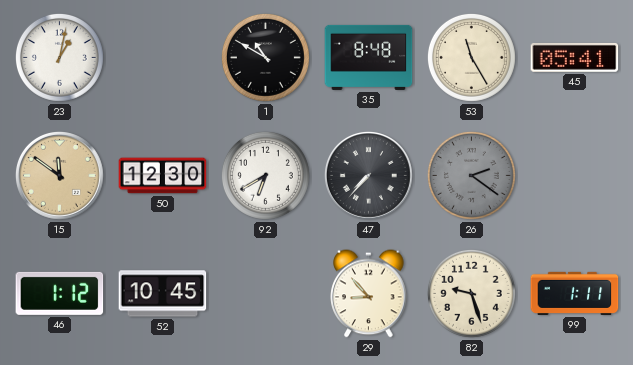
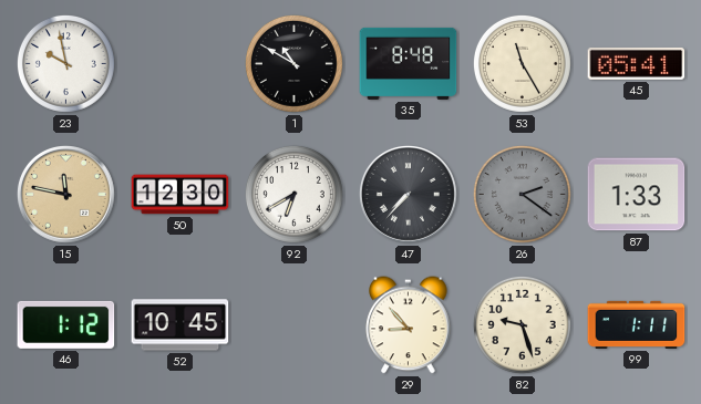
23: 1:02 -> 9:58 (65, 63)
15: 11:51 -> 11:47 (65, 194)
87: none -> 1:33 (637, 195)
